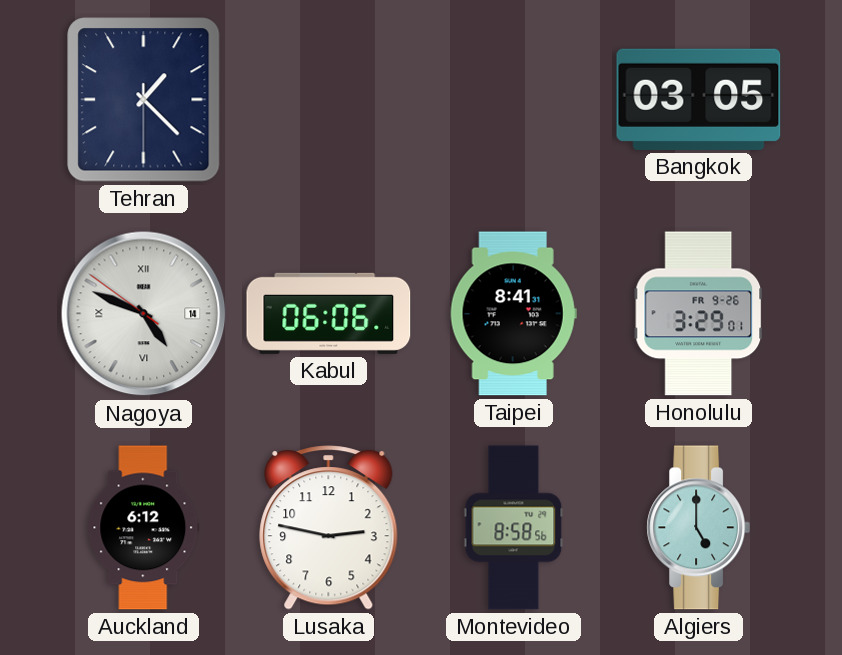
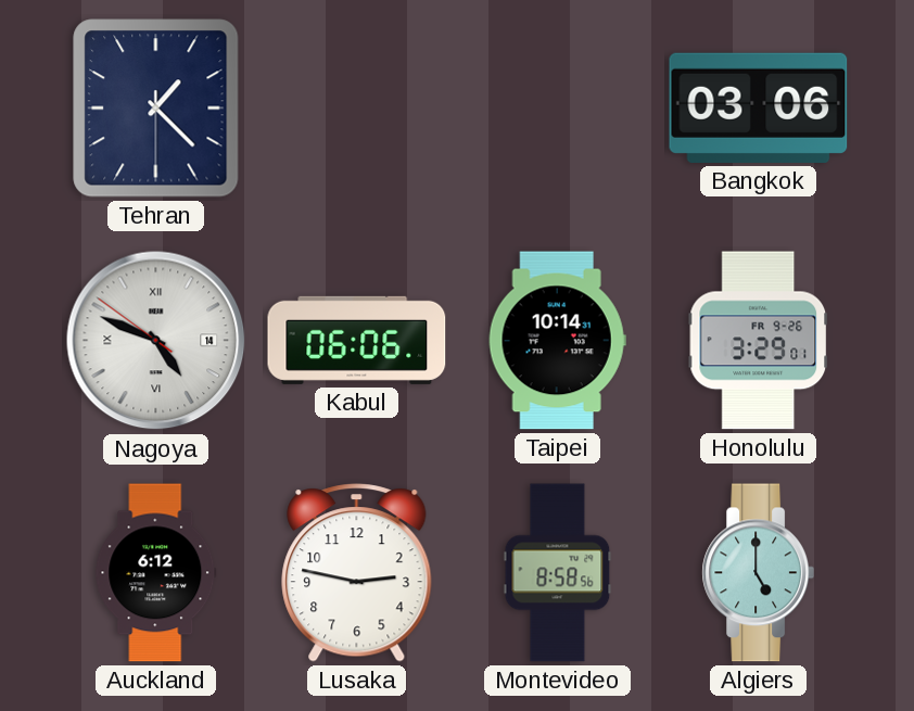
Bangkok: 03:05 -> 03:06 (759, 107)
Taipei: 8:41 -> 10:14 (557, 341)
